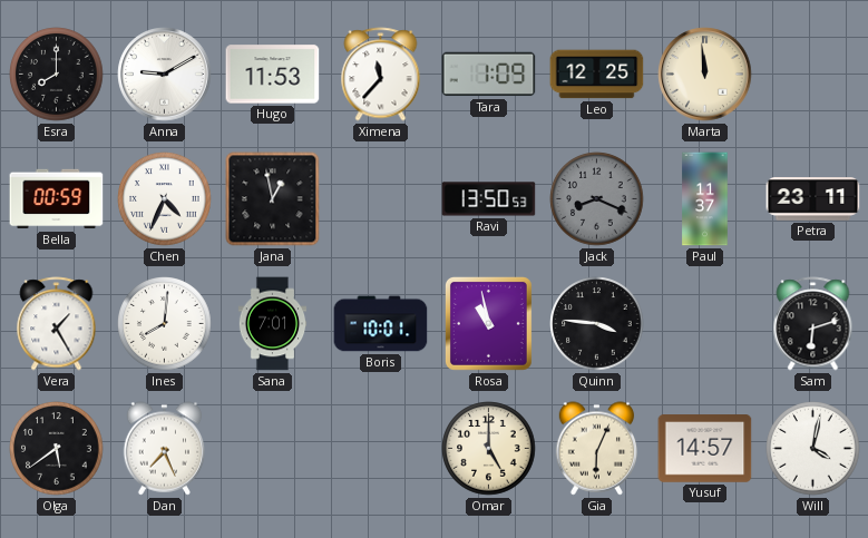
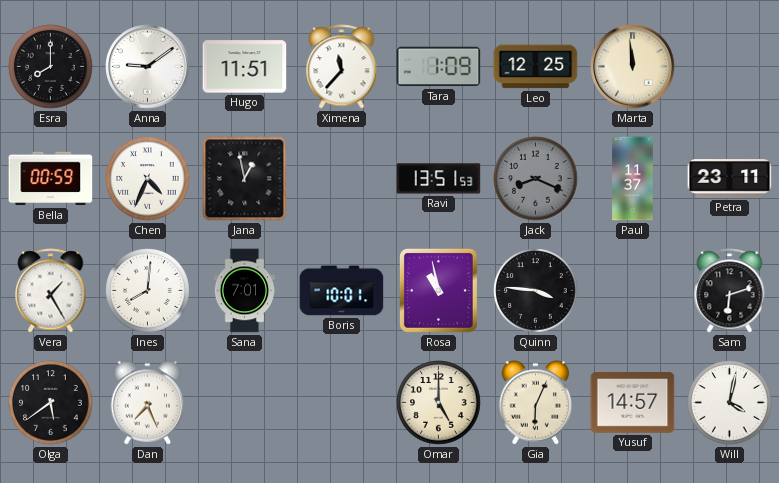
Anna: 9:10 -> 9:09 (148, 67)
Hugo: 11:53 -> 11:51 (245, 67)
Ravi: 13:50 -> 13:51 (439, 179)
